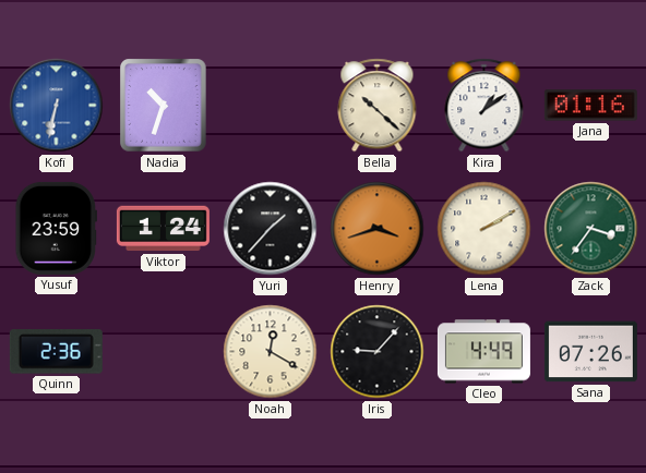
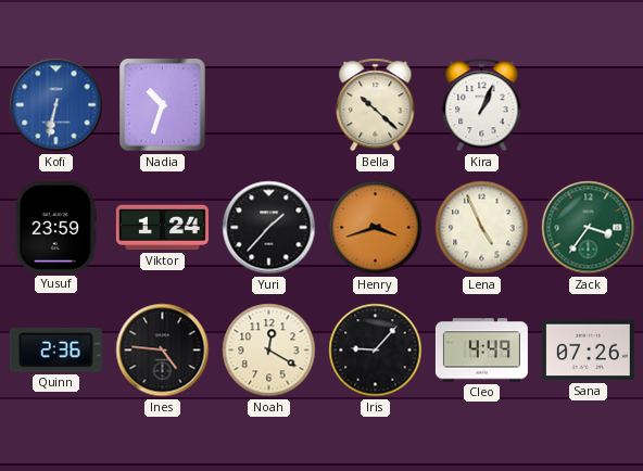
Kira: 1:09 -> 1:04 (482, 105)
Jana: 01:16 -> none (590, 106)
Lena: 2:10 -> 4:56 (482, 228)
Ines: none -> 4:46 (163, 351)
